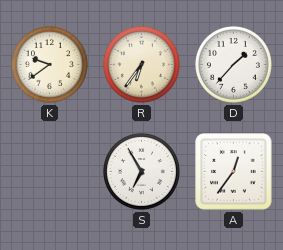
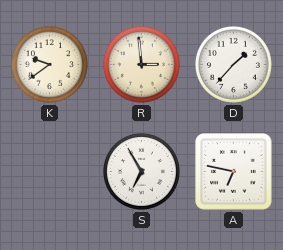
R: 6:36 -> 2:59 (141, 64)
A: 12:36 -> 6:47 (234, 172)
